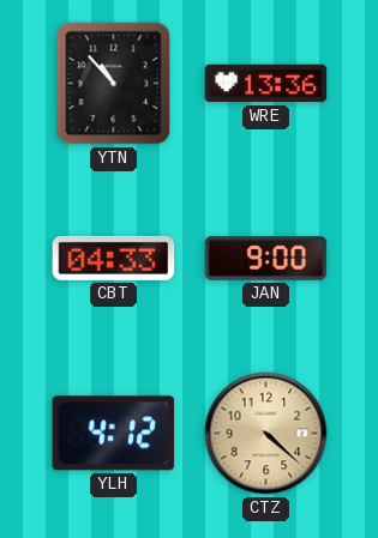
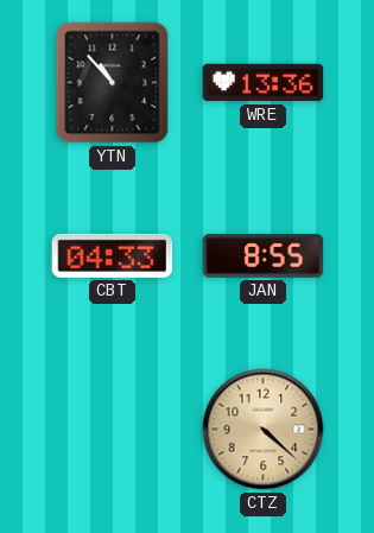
JAN: 9:00 -> 8:55 (264, 256)
YLH: 4:12 -> none (113, 434)
